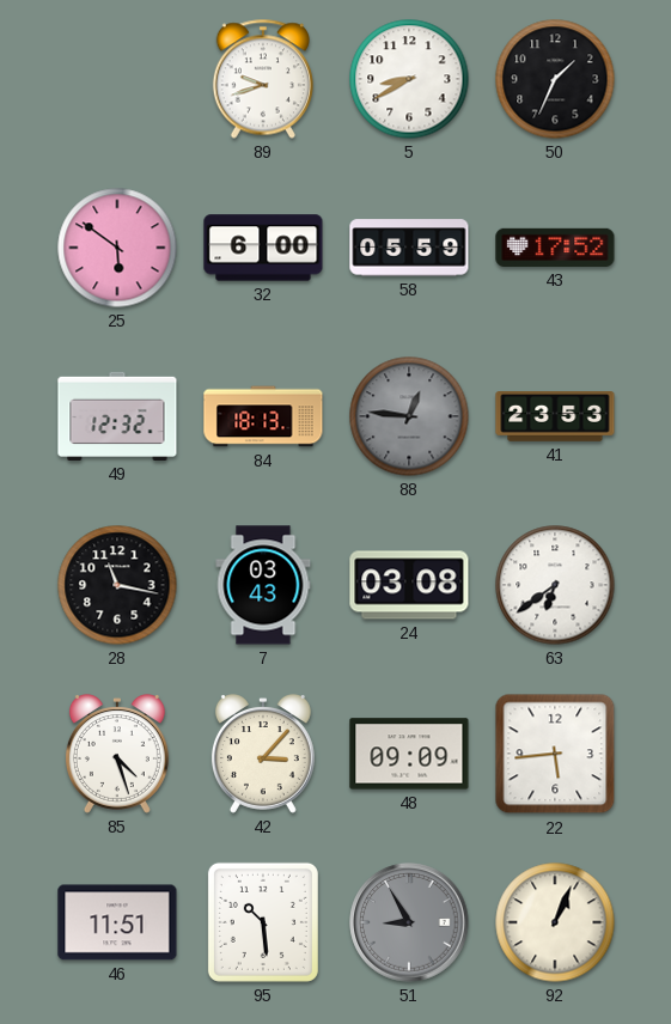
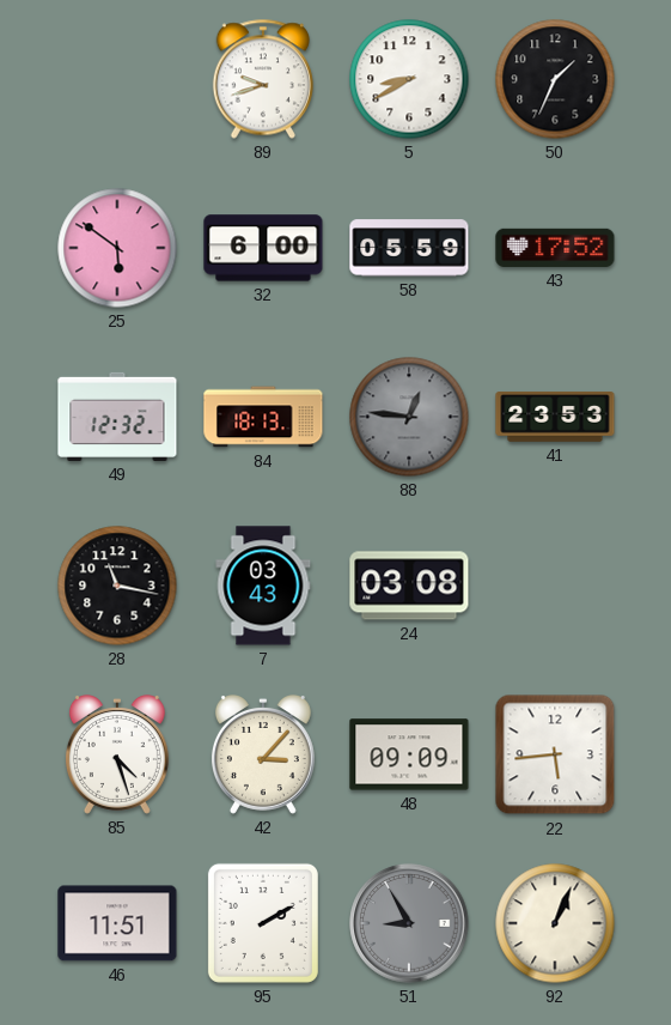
63: 6:39 -> none (555, 585)
95: 10:29 -> 2:10 (263, 923)
